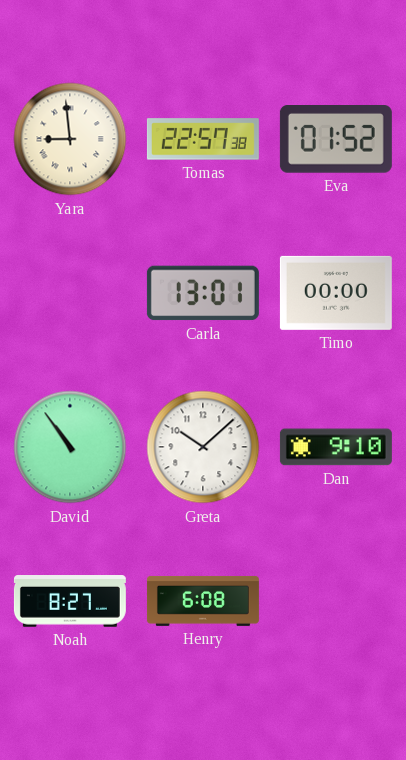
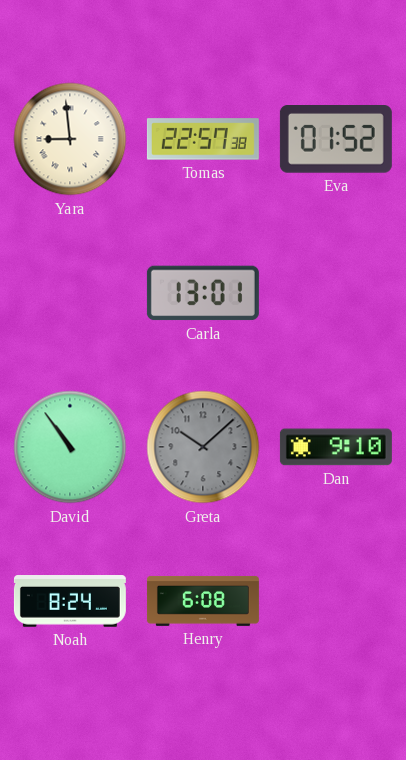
Timo: 00:00 -> none (336, 293)
Greta dial: white -> grey (203, 447)
Noah: 8:27 -> 8:24 (70, 602)
